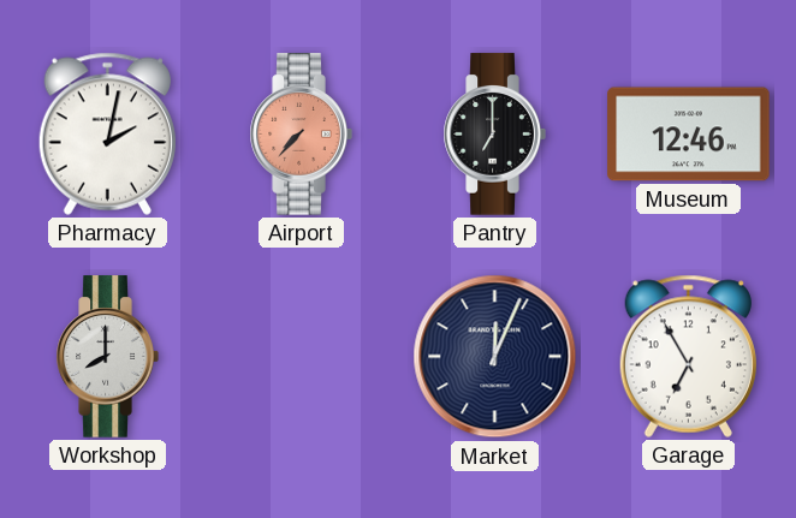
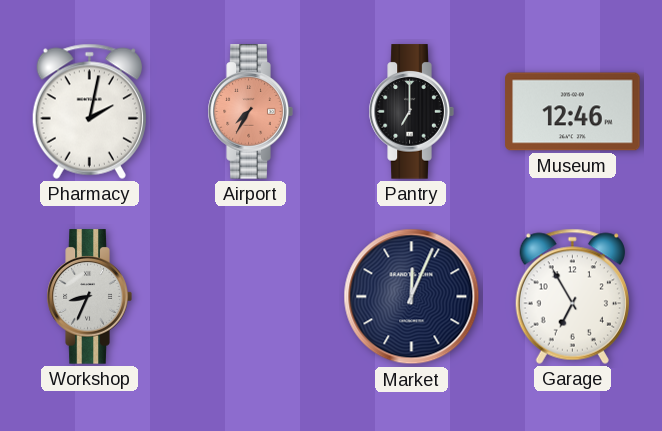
Airport: 7:37 -> 7:35 (250, 112)
Workshop: 8:00 -> 8:34 (89, 297)
